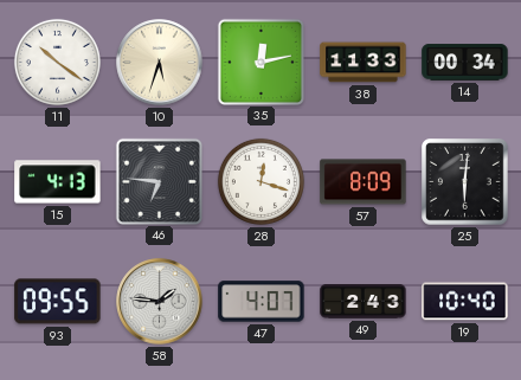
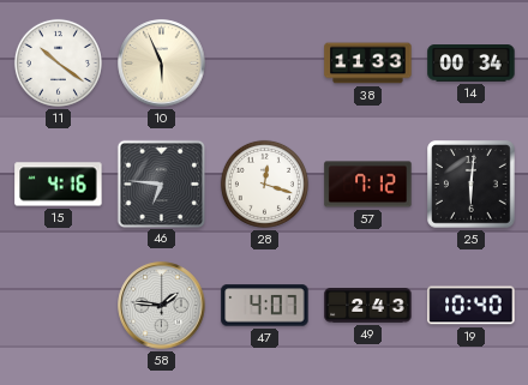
10: 5:33 -> 5:56 (162, 64)
35: 12:13 -> none (260, 62)
15: 4:13 -> 4:16 (59, 185)
57: 8:09 -> 7:12 (368, 185)
93: 09:55 -> none (58, 302)
